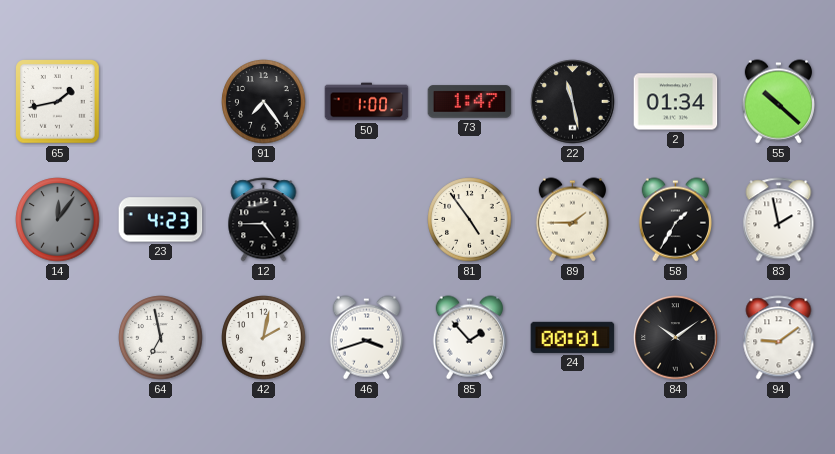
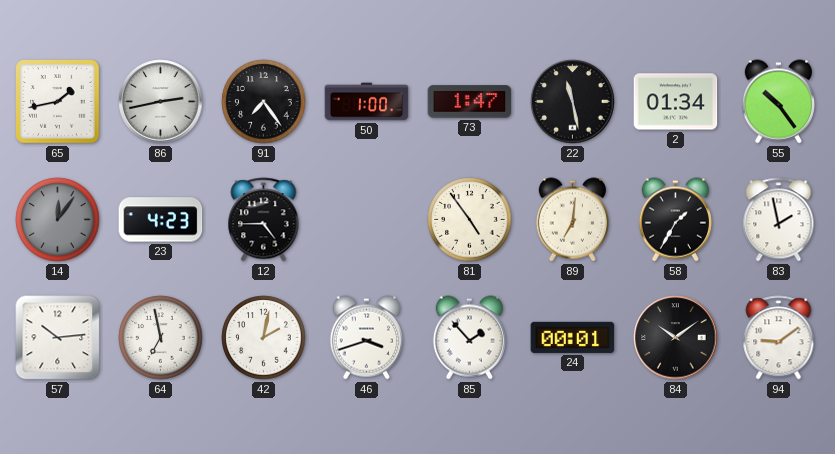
86: none -> 2:43 (161, 102)
55: 10:22 -> 10:24 (778, 102)
89: 1:45 -> 7:01 (572, 220)
57: none -> 10:14 (58, 338)
